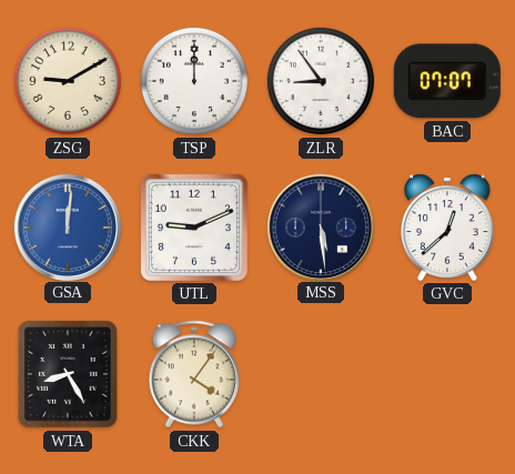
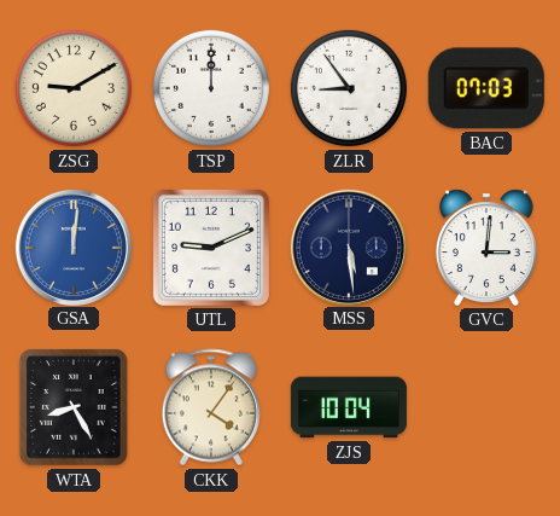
BAC: 07:07 -> 07:03 (486, 88)
GVC: 12:38 -> 3:01 (486, 248)
ZJS: none -> 10:04 (349, 407)
